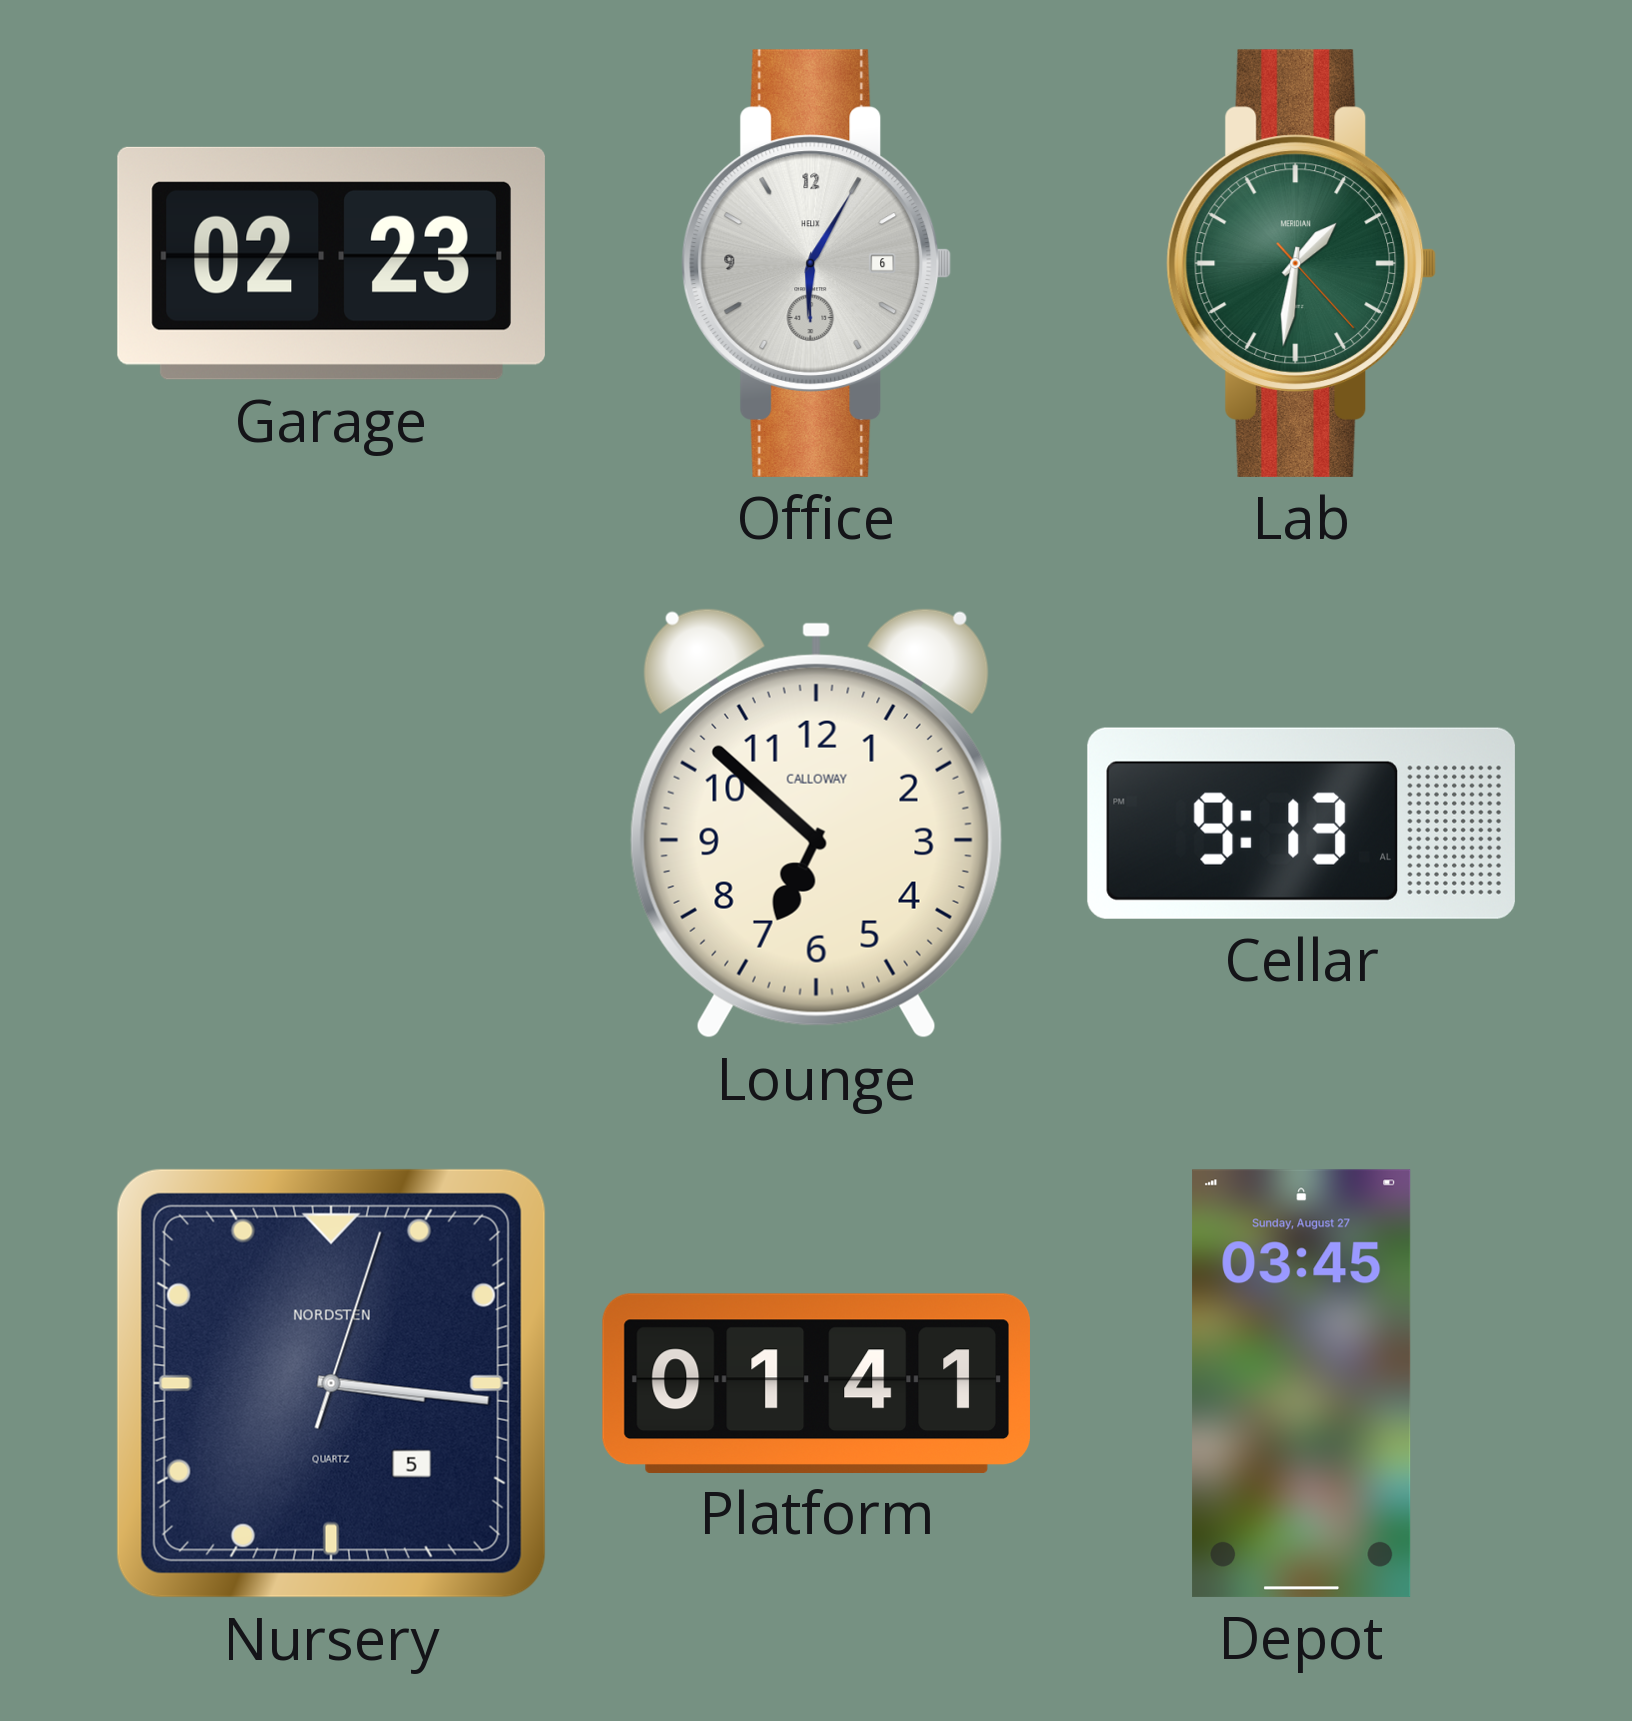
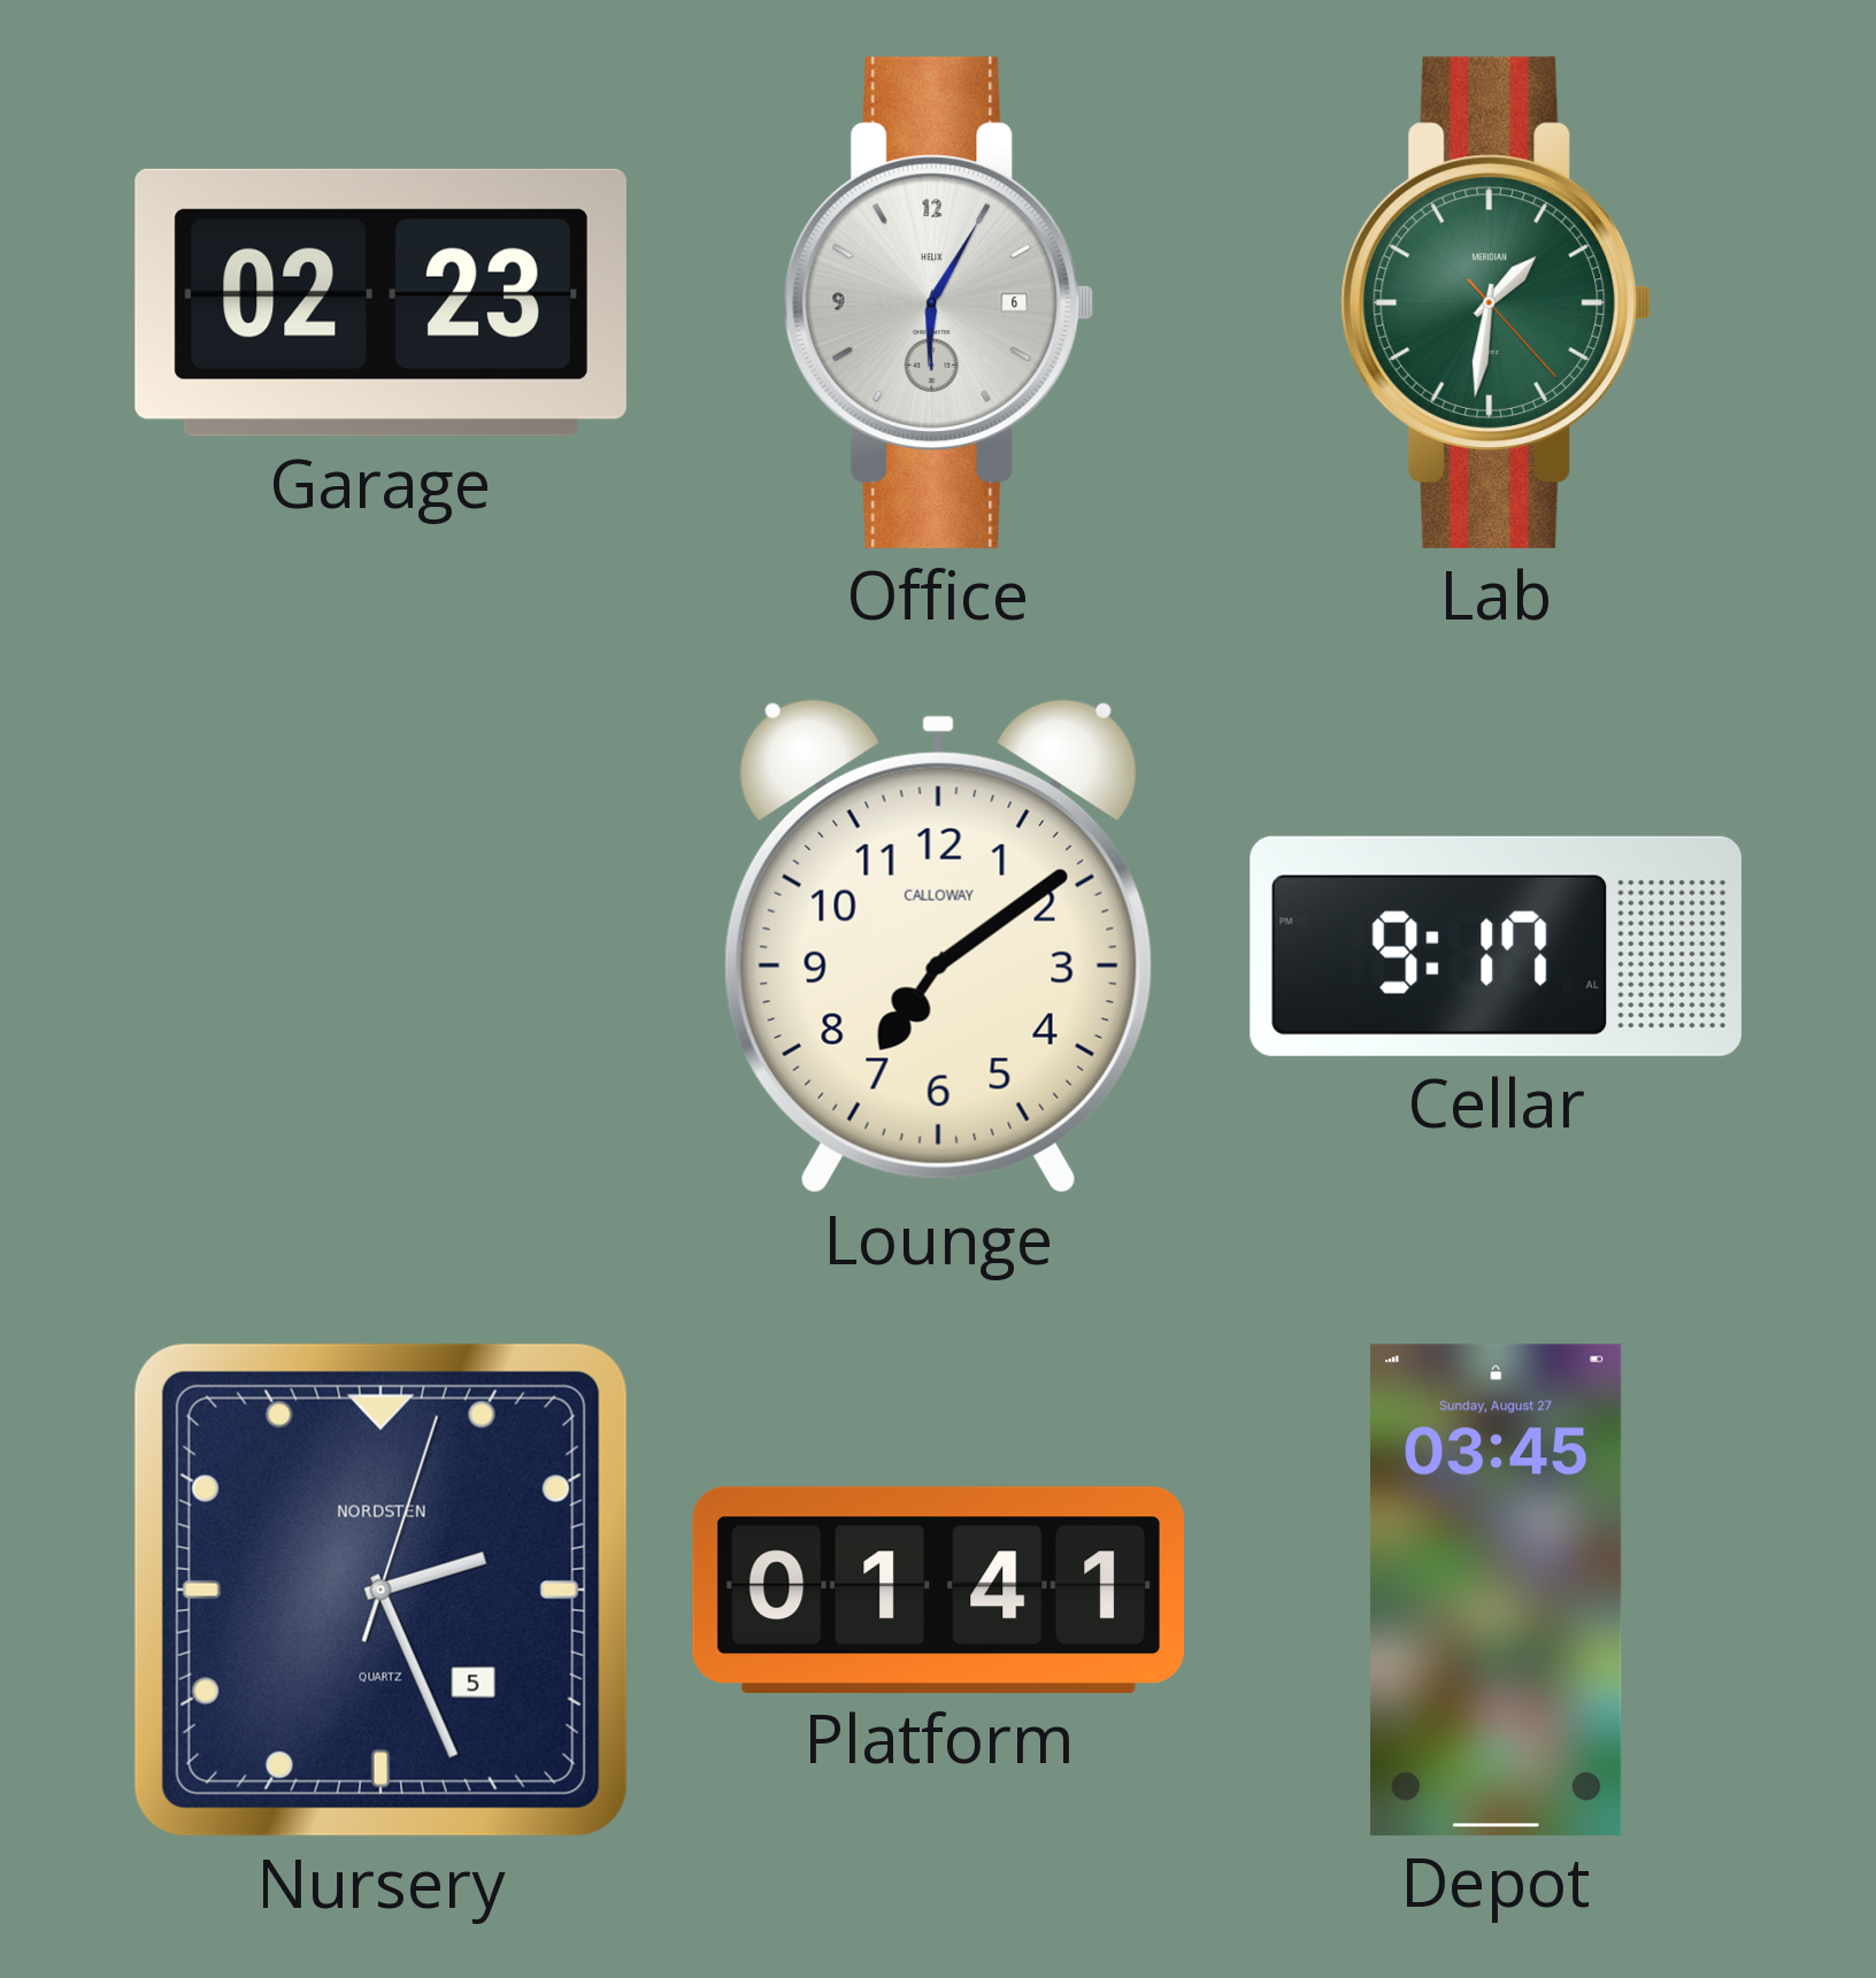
Lounge: 6:52 -> 7:09 (938, 946)
Cellar: 9:13 -> 9:17 (1496, 946)
Nursery: 3:16 -> 2:26 (380, 1590)
